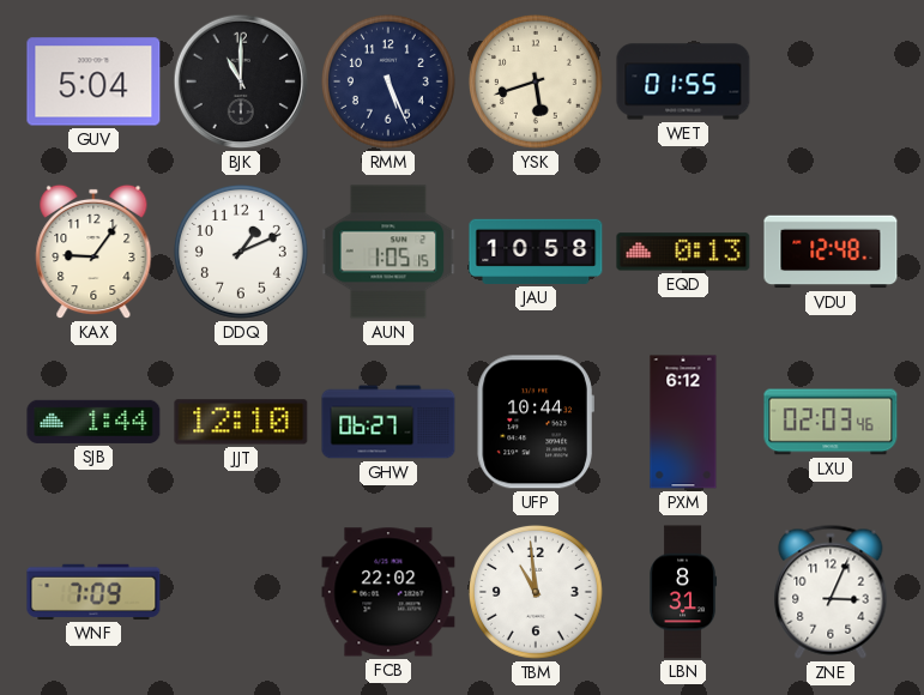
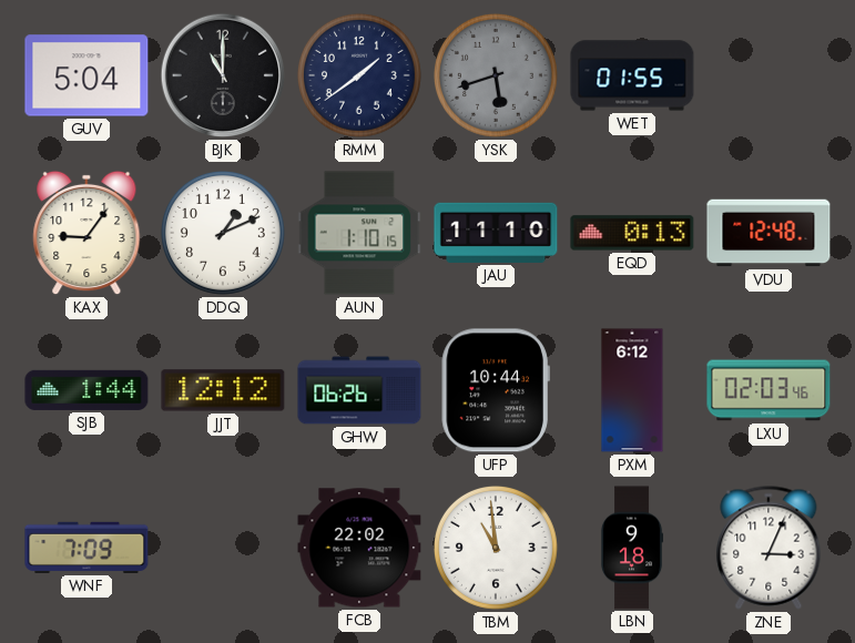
RMM: 5:26 -> 1:39 (359, 75)
YSK dial: cream -> grey (496, 75)
AUN: 1:05 -> 1:10 (359, 233)
JAU: 10:58 -> 11:10 (496, 233)
JJT: 12:10 -> 12:12 (223, 390)
GHW: 06:27 -> 06:26 (359, 390)
LBN: 8:31 -> 9:18 (632, 548)
